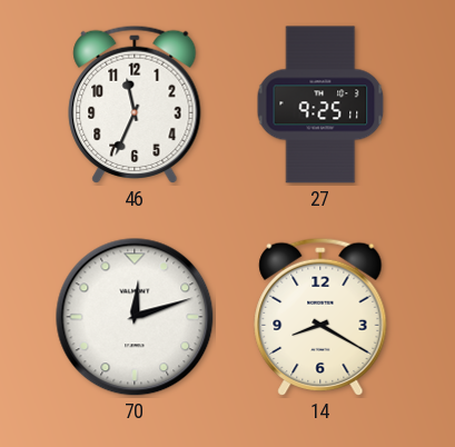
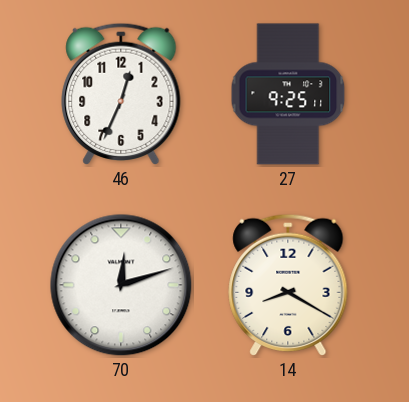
46: 11:34 -> 12:34 (121, 94)
